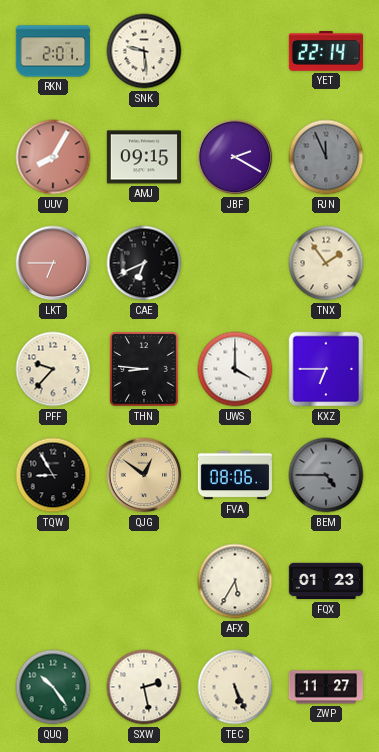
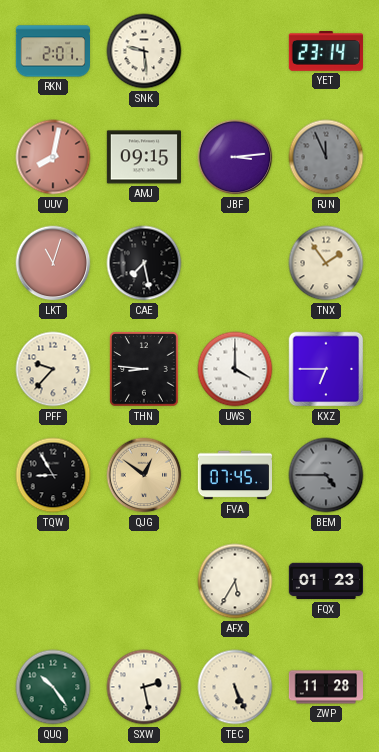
YET: 22:14 -> 23:14 (326, 52)
UUV: 8:05 -> 8:02 (53, 157)
JBF: 2:20 -> 3:14 (235, 157)
LKT: 6:45 -> 11:03 (53, 263)
CAE: 6:41 -> 7:28 (144, 263)
FVA: 08:06 -> 07:45 (234, 475)
ZWP: 11:27 -> 11:28 (325, 687)
